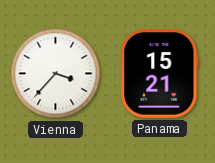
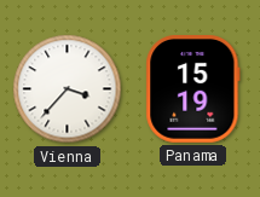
Panama: 15:21 -> 15:19 (193, 89)
